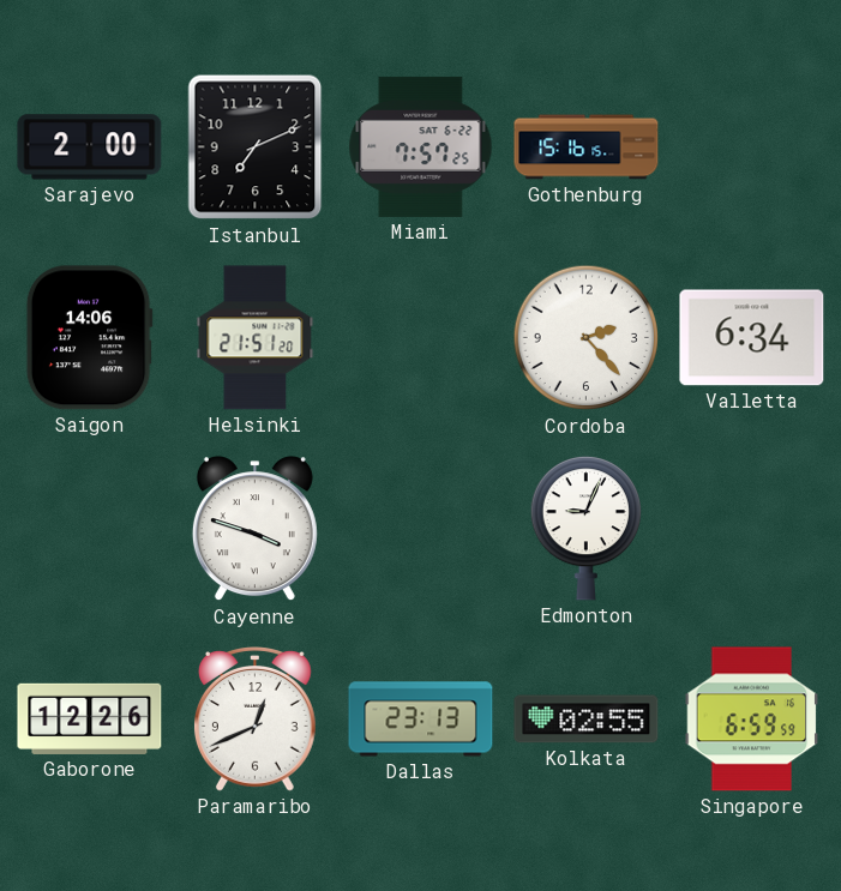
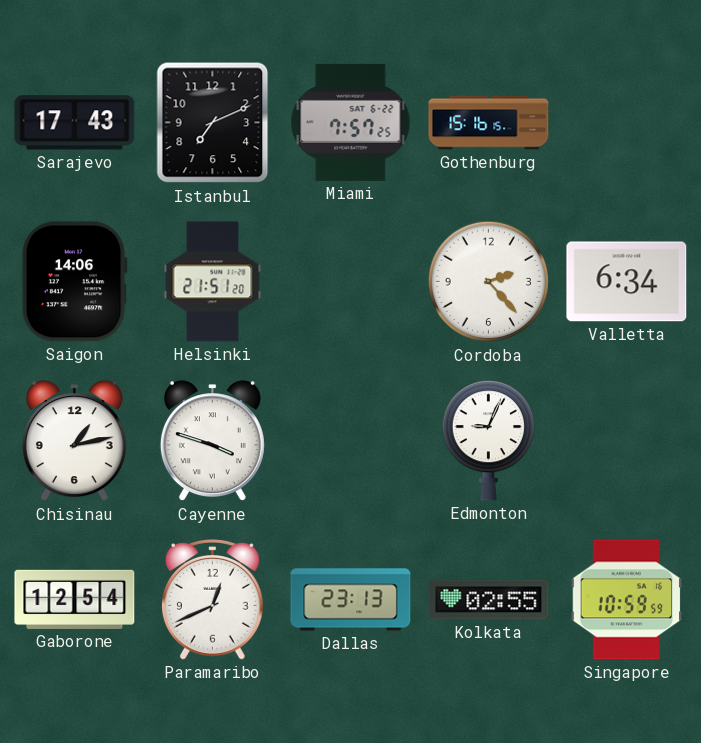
Sarajevo: 2:00 -> 17:43 (75, 123)
Chisinau: none -> 1:13 (74, 441)
Gaborone: 12:26 -> 12:54 (75, 599)
Singapore: 6:59 -> 10:59 (627, 600)
